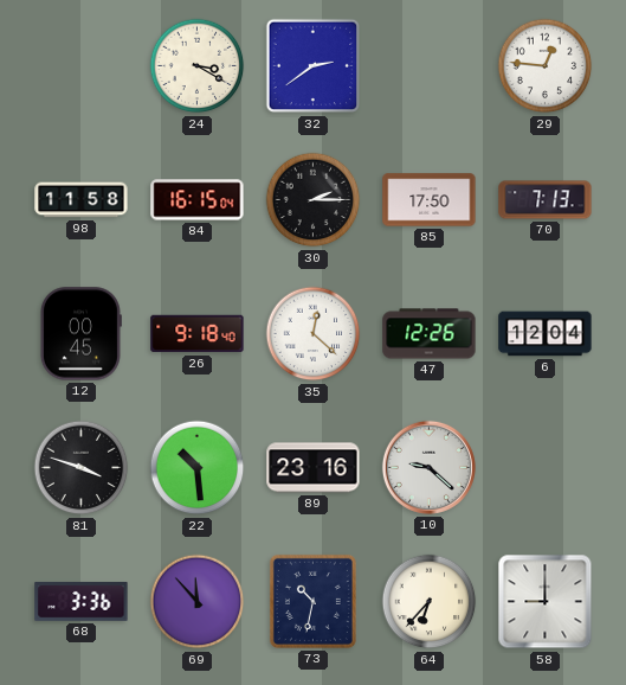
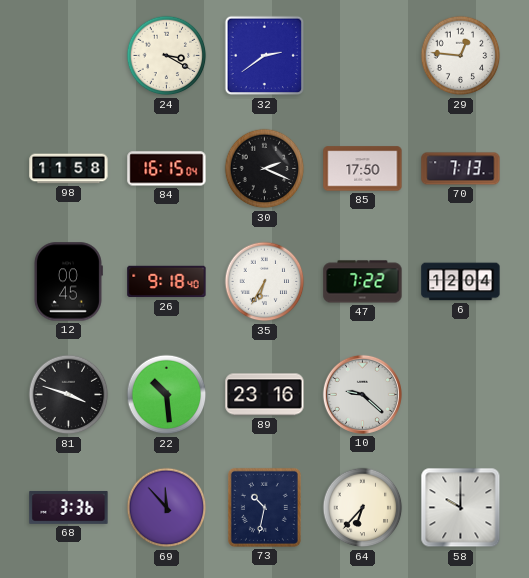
30: 2:15 -> 2:19 (265, 169)
35: 12:22 -> 6:35 (265, 282)
47: 12:26 -> 7:22 (363, 282)
58: 9:00 -> 10:00 (461, 508)
